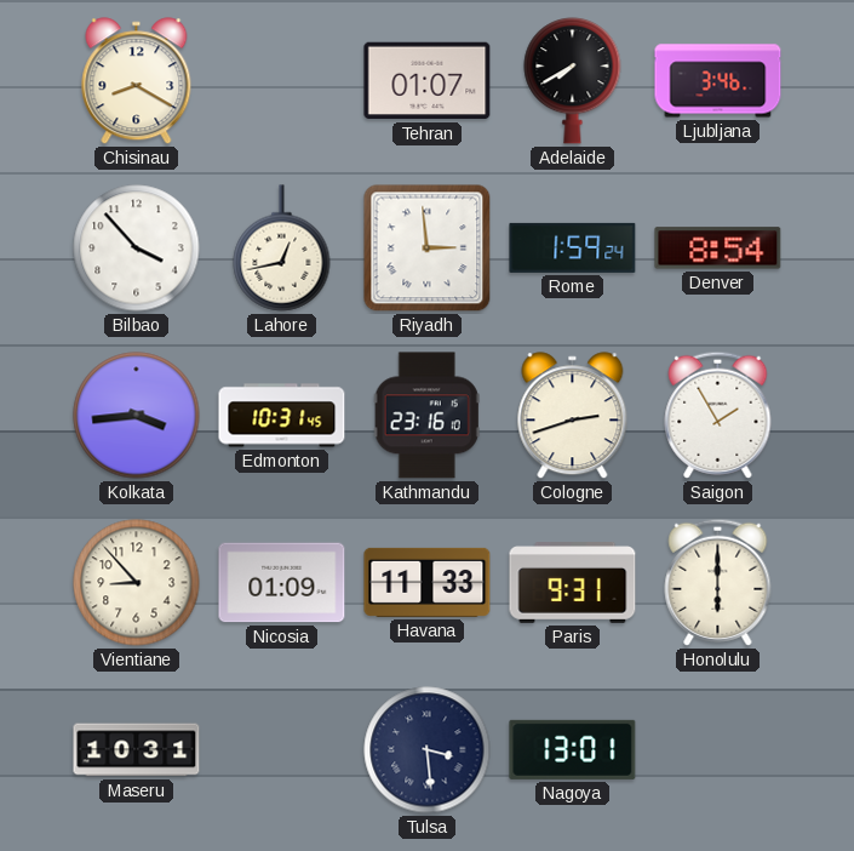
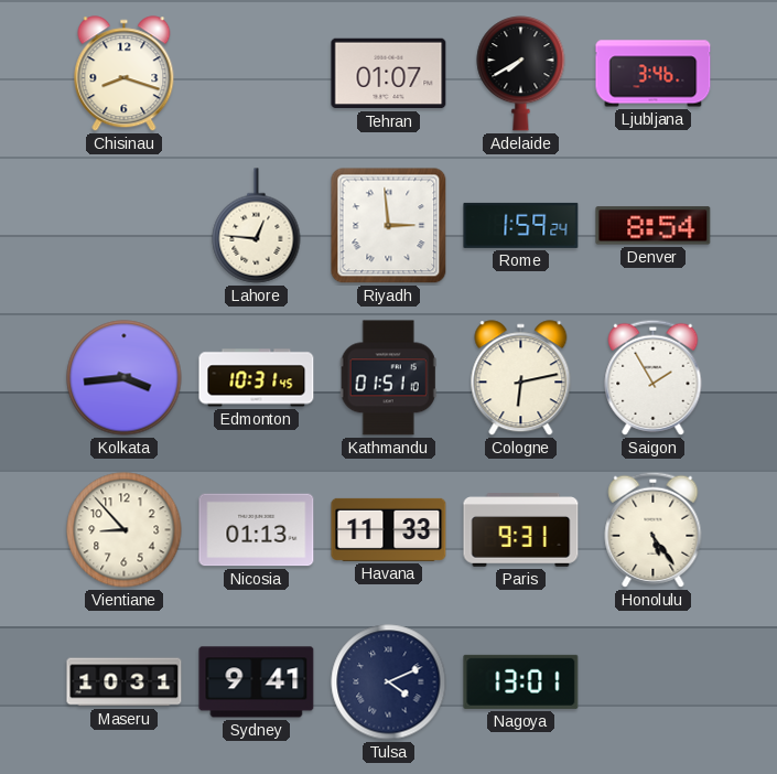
Chisinau: 8:20 -> 8:18 (125, 74)
Bilbao: 3:53 -> none (137, 249)
Lahore: 12:43 -> 12:46 (257, 226)
Kathmandu: 23:16 -> 01:51 (388, 378)
Cologne: 2:42 -> 6:13 (521, 378)
Nicosia: 01:09 -> 01:13 (257, 530)
Honolulu: 6:00 -> 5:24 (654, 529)
Sydney: none -> 9:41 (257, 682)
Tulsa: 3:29 -> 4:11 (389, 682)
